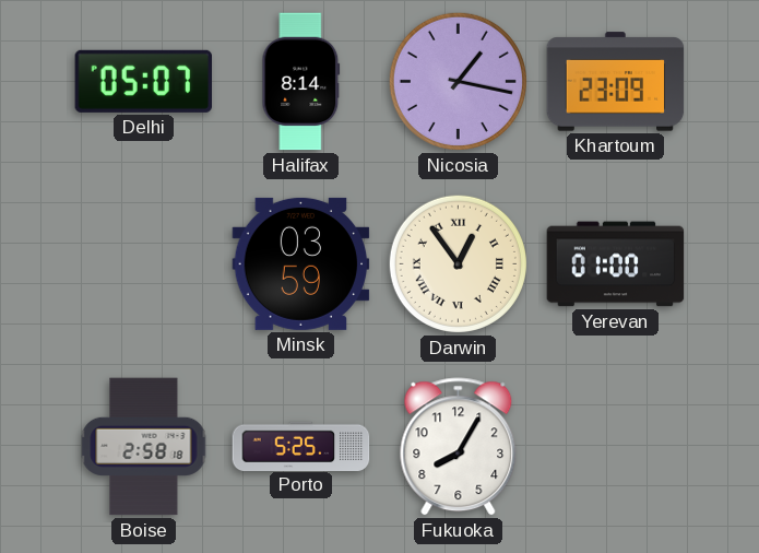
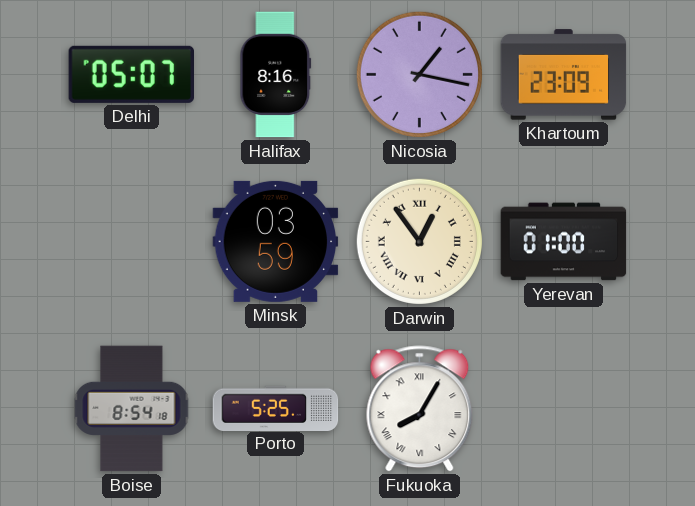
Halifax: 8:14 -> 8:16 (276, 75)
Boise: 2:58 -> 8:54 (132, 409)
Fukuoka numerals: Arabic -> Roman (420, 409)
